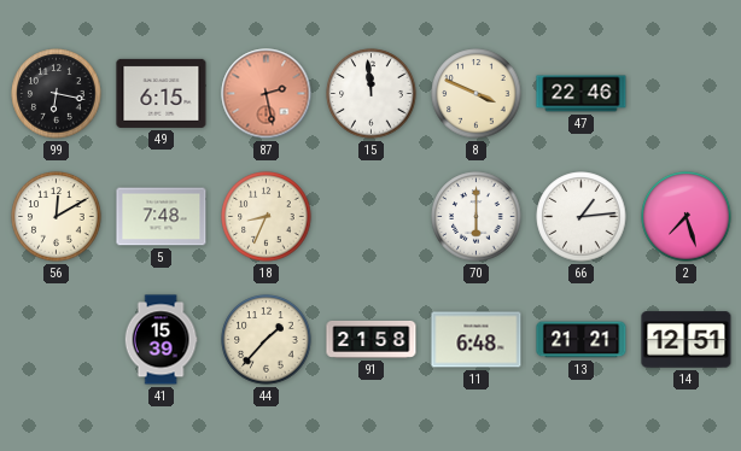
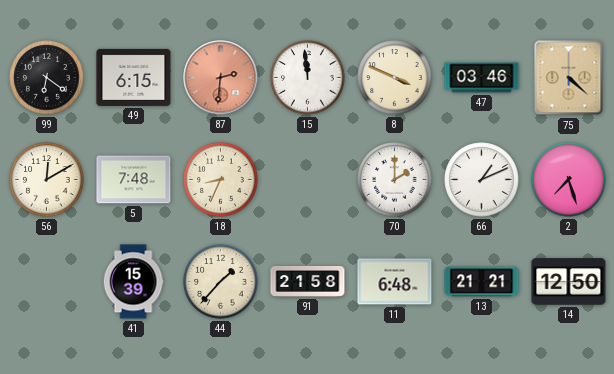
99: 6:17 -> 6:21 (47, 78)
87: 2:28 -> 2:31 (221, 78)
47: 22:46 -> 03:46 (482, 78)
75: none -> 4:22 (569, 78)
70: 6:00 -> 2:00 (395, 180)
66: 1:14 -> 1:11 (482, 180)
14: 12:51 -> 12:50 (569, 282)
